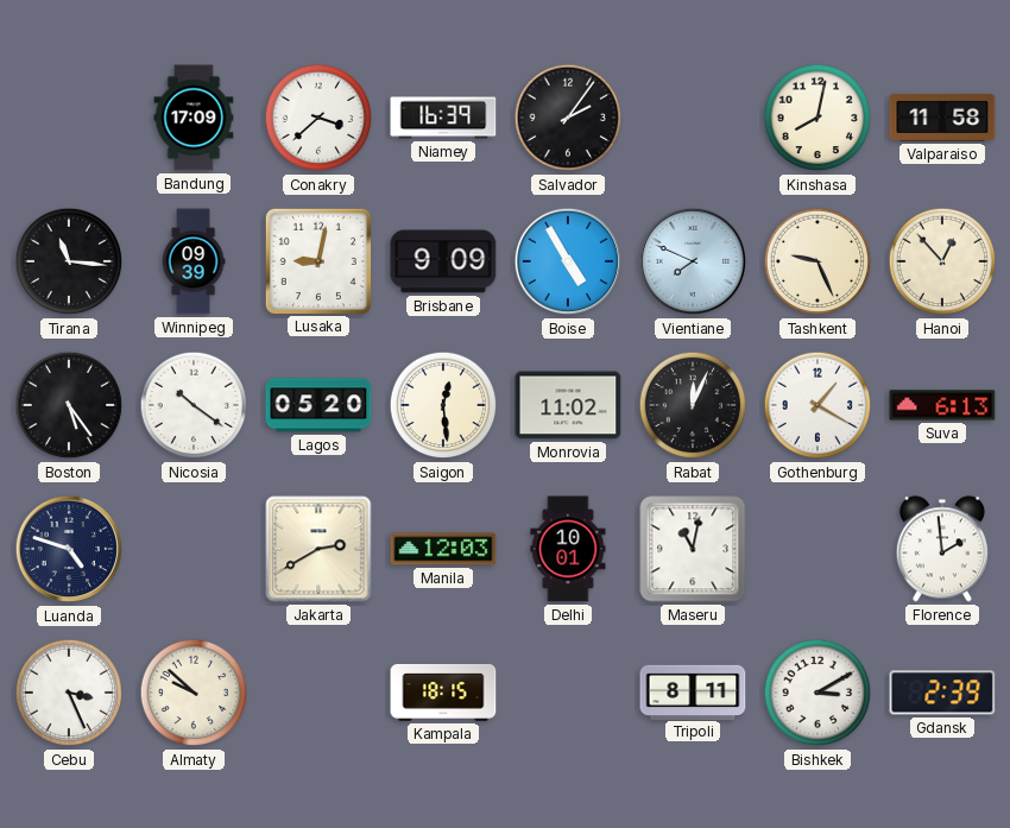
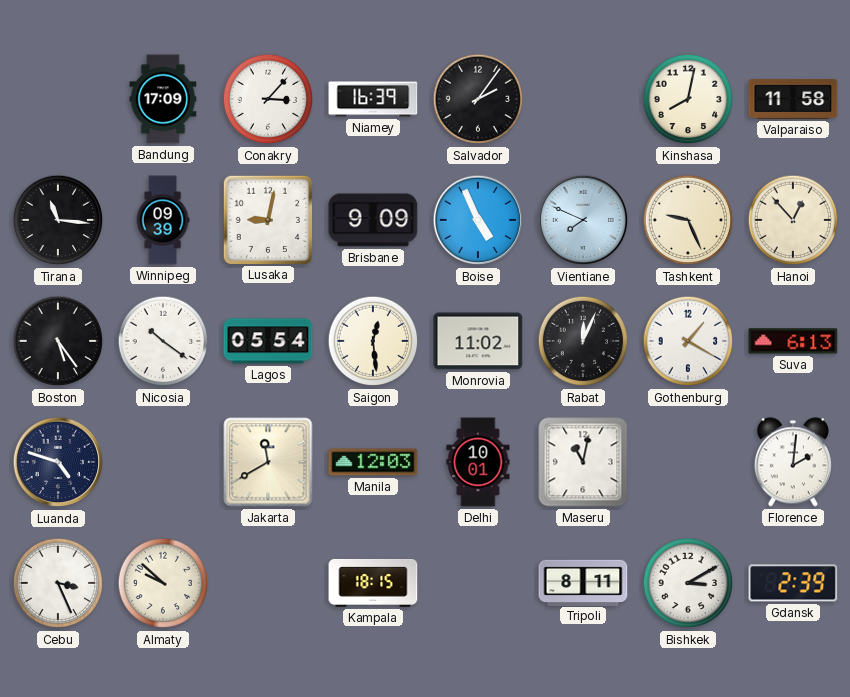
Conakry: 3:38 -> 3:07 (268, 99)
Boise: 4:55 -> 4:56 (478, 220)
Lagos: 05:20 -> 05:54 (268, 341)
Jakarta: 2:40 -> 11:40 (268, 462)
Florence: 1:59 -> 2:01 (793, 462)
